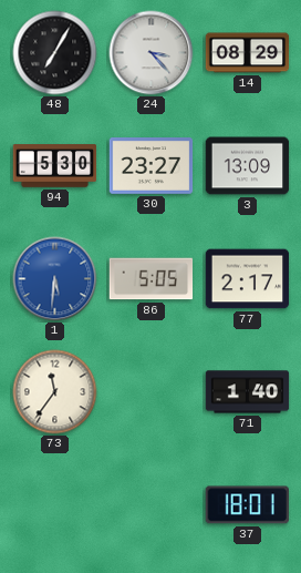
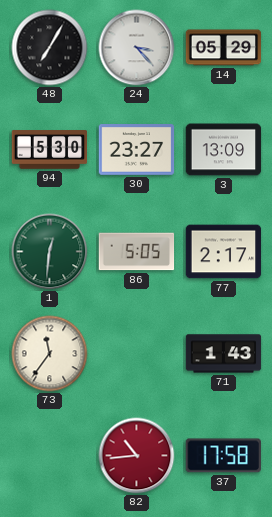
14: 08:29 -> 05:29 (224, 48)
1: 5:31 -> 12:31 (50, 252)
1 dial: blue -> green (50, 252)
71: 1:40 -> 1:43 (224, 354)
82: none -> 10:44 (137, 456)
37: 18:01 -> 17:58 (223, 456)
